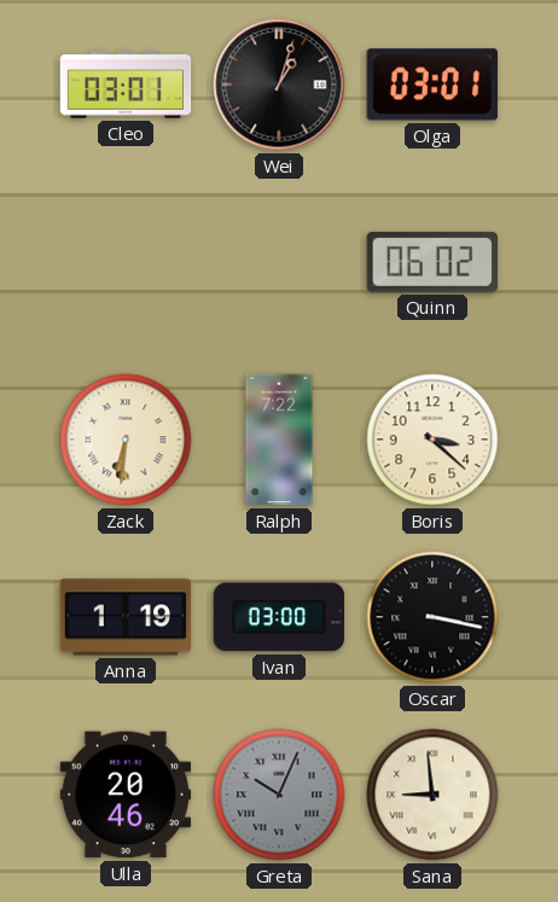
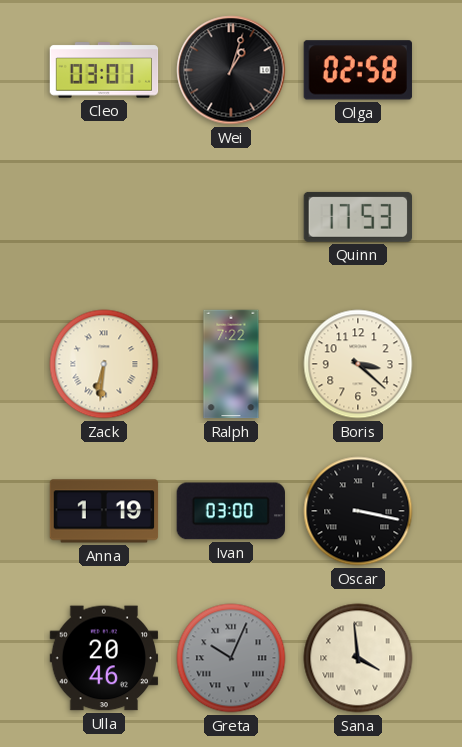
Olga: 03:01 -> 02:58 (358, 70)
Quinn: 06:02 -> 17:53 (357, 217)
Sana: 8:59 -> 3:59 (358, 658)
